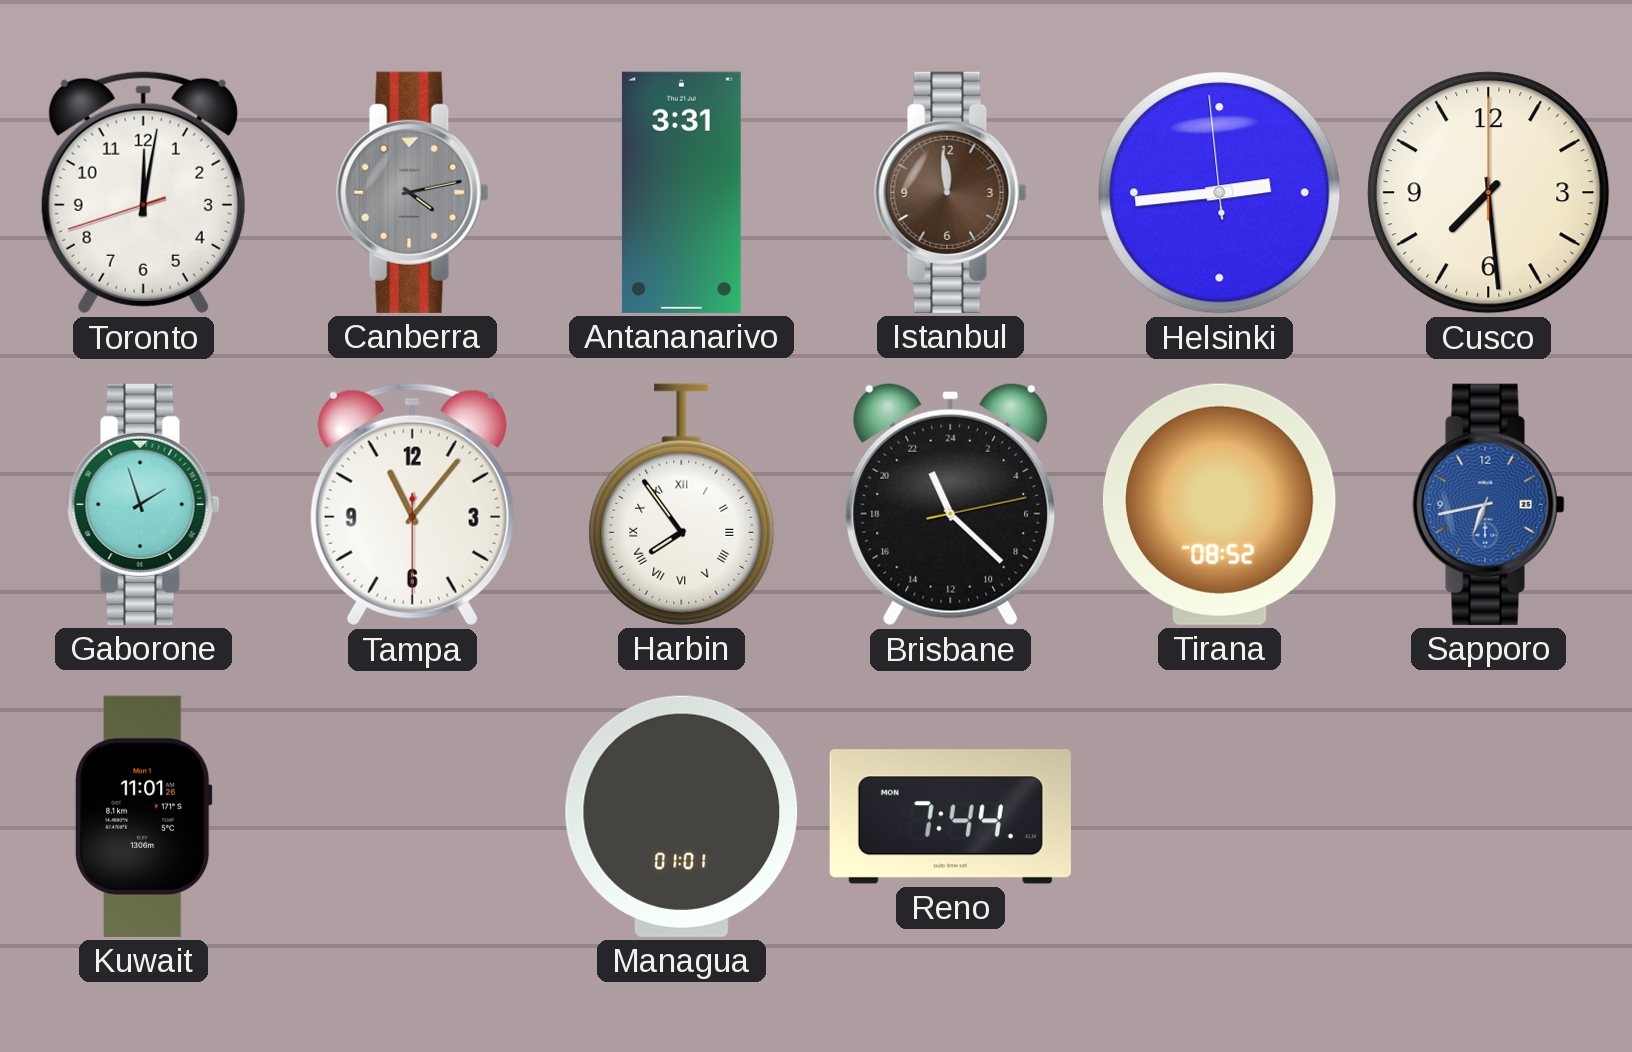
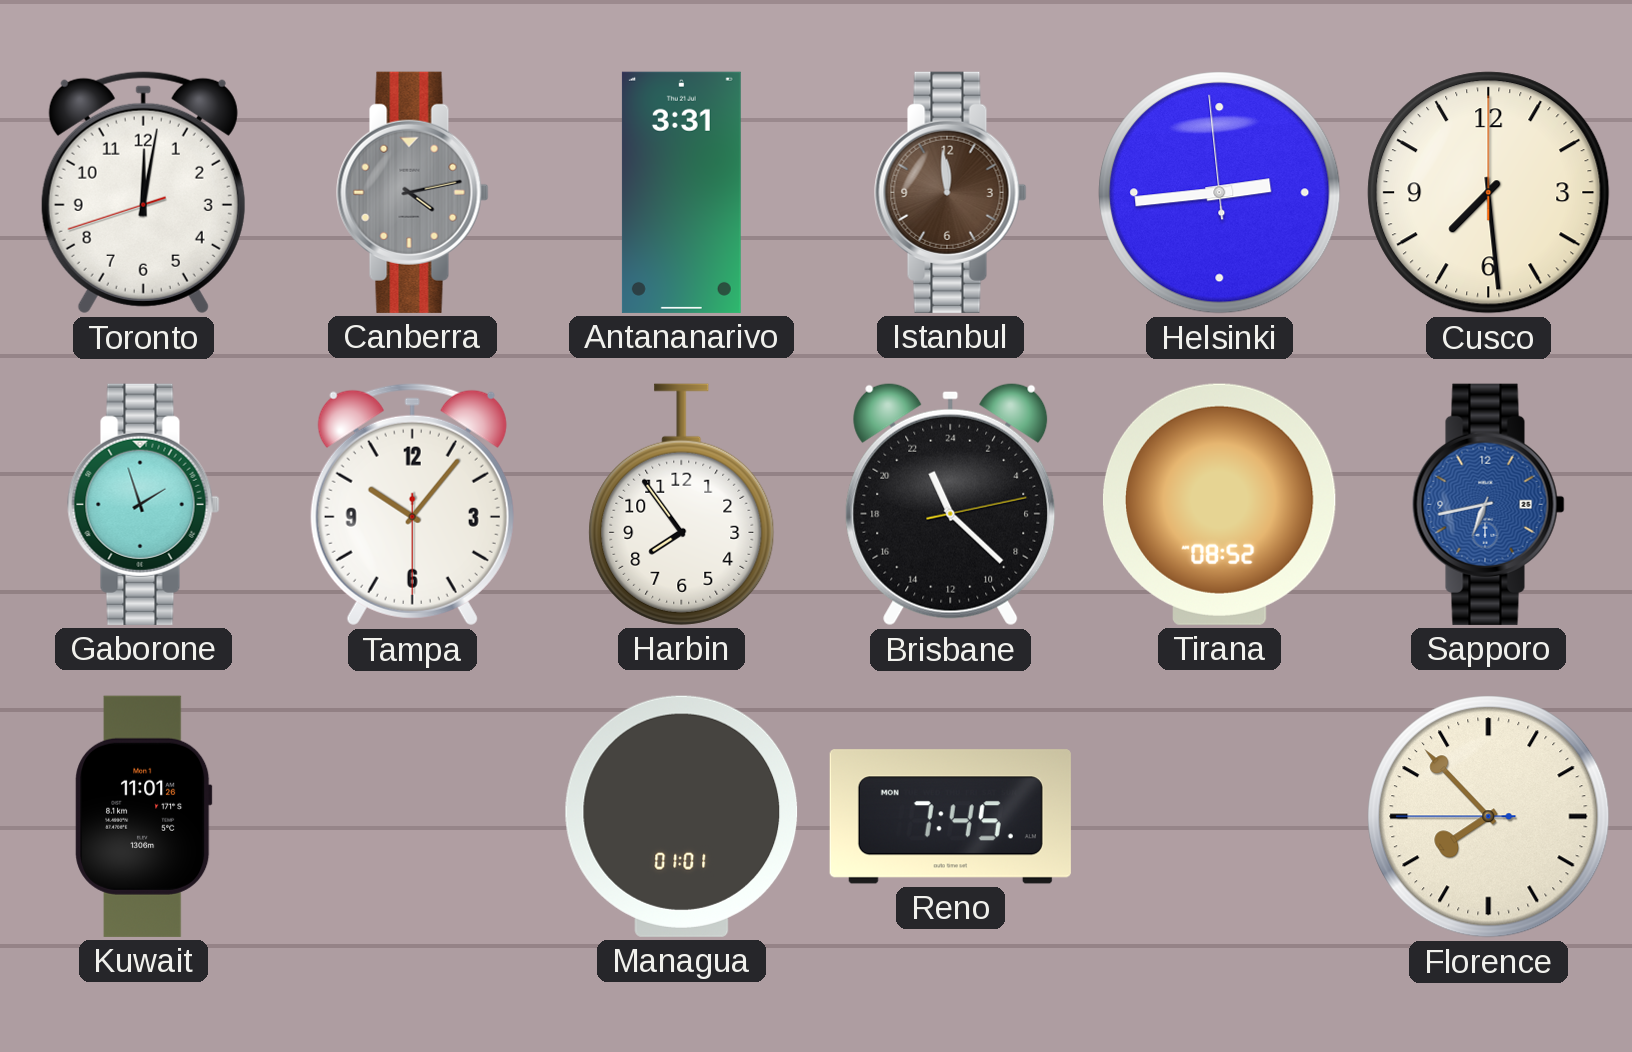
Tampa: 11:06 -> 10:06 (412, 504)
Harbin numerals: Roman -> Arabic (682, 504)
Reno: 7:44 -> 7:45 (950, 817)
Florence: none -> 7:52 (1489, 817)
